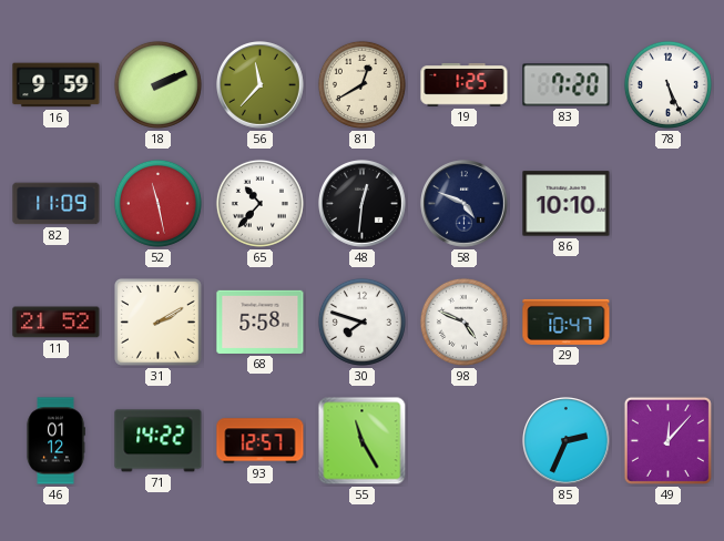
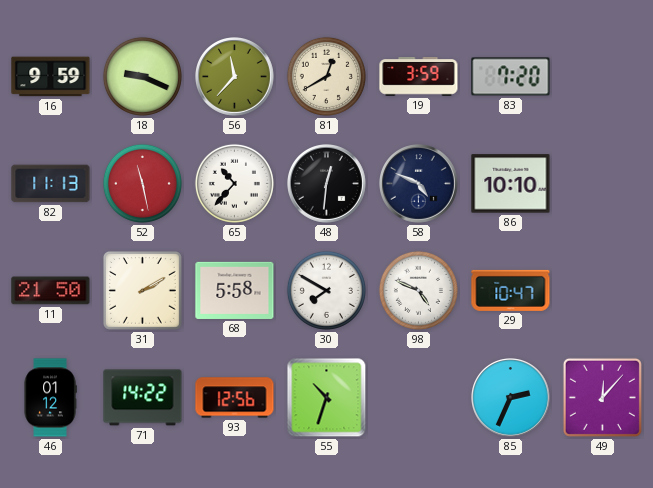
18: 2:11 -> 9:19 (142, 76)
19: 1:25 -> 3:59 (419, 77)
78: 5:26 -> none (667, 84)
82: 11:09 -> 11:13 (51, 184)
11: 21:52 -> 21:50 (51, 291)
30: 7:48 -> 7:50 (326, 290)
93: 12:57 -> 12:56 (235, 398)
55: 11:25 -> 10:33 (327, 398)
